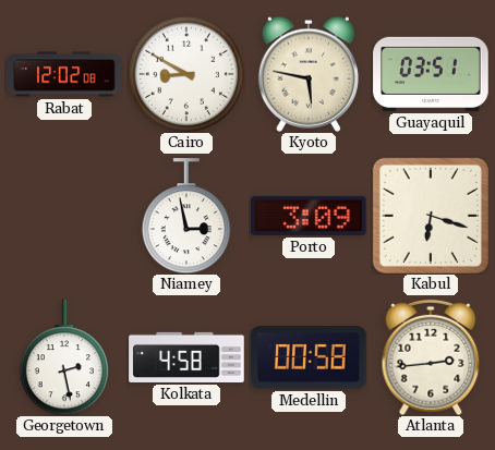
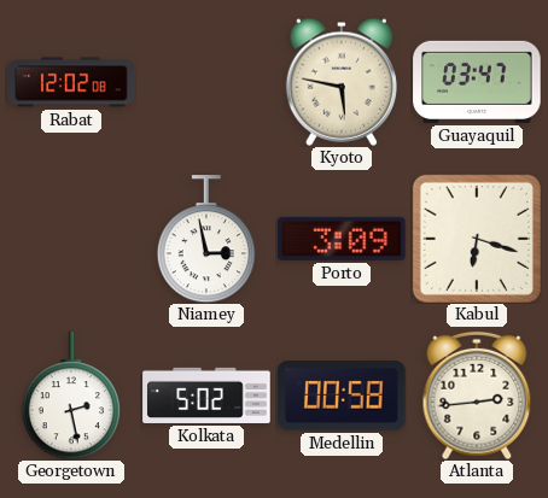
Cairo: 8:50 -> none (185, 73)
Guayaquil: 03:51 -> 03:47 (477, 82)
Kolkata: 4:58 -> 5:02 (206, 396)
